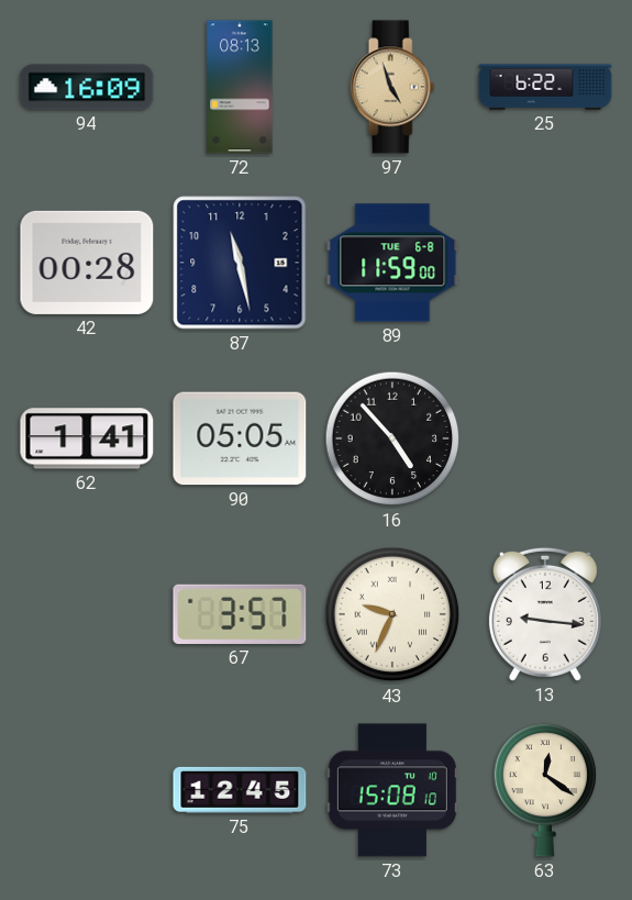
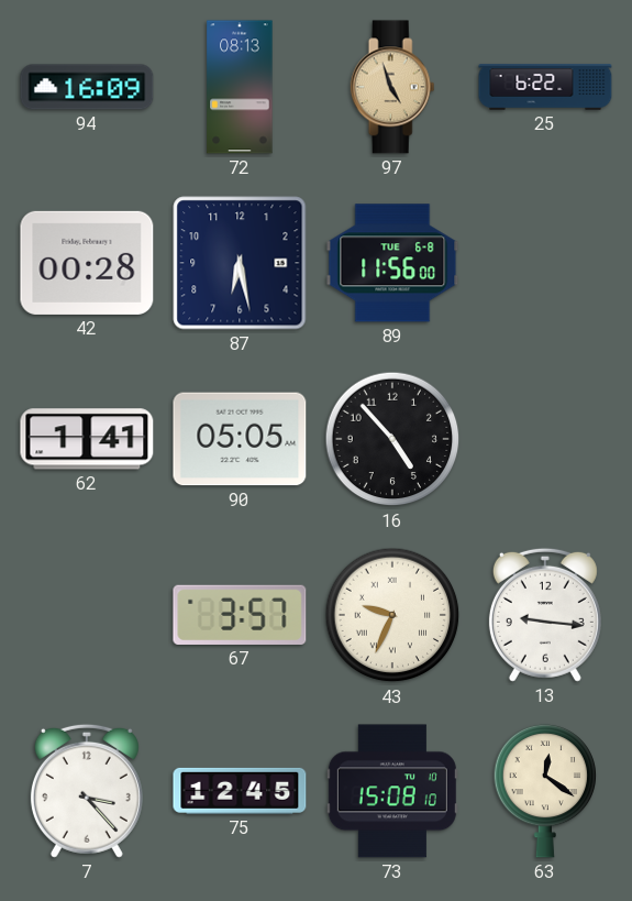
87: 11:28 -> 6:28 (240, 263)
89: 11:59 -> 11:56 (392, 263)
7: none -> 3:23 (87, 791)
